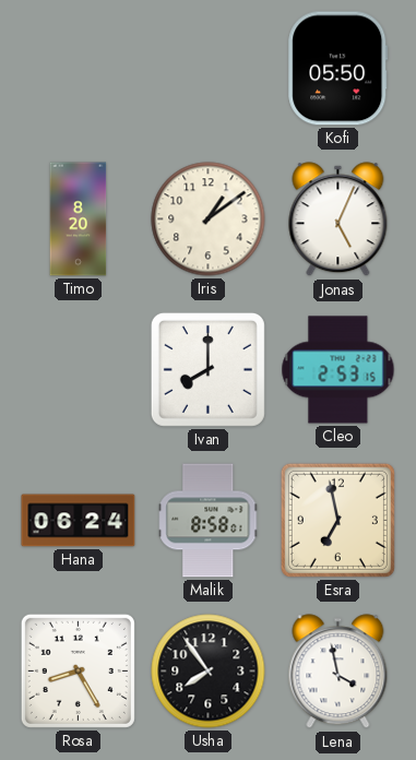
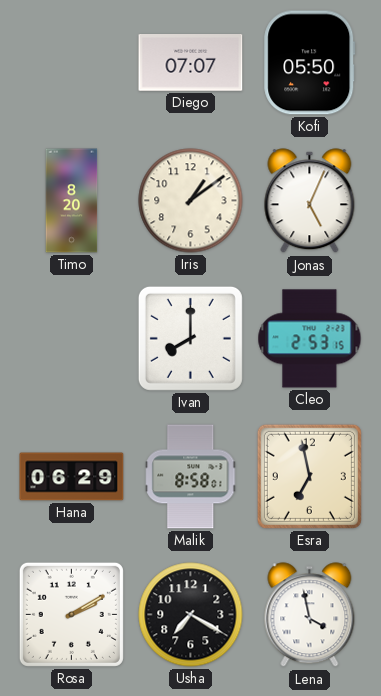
Diego: none -> 07:07 (191, 63)
Hana: 06:24 -> 06:29 (72, 477)
Rosa: 8:25 -> 2:10 (71, 614)
Usha: 7:54 -> 7:20 (191, 615)
